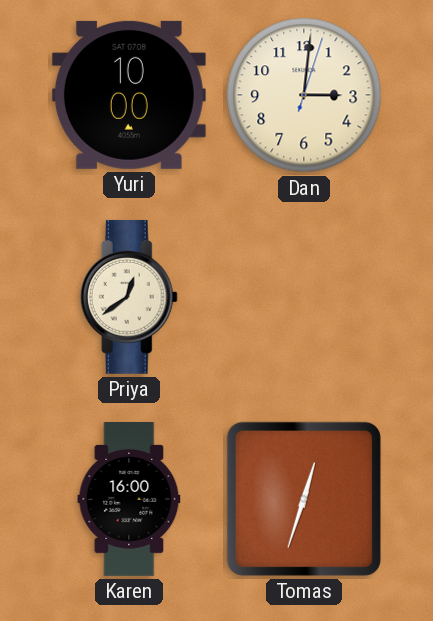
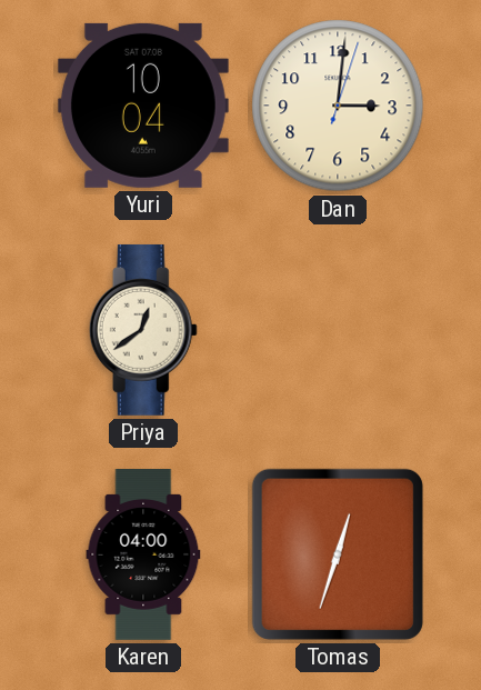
Yuri: 10:00 -> 10:04 (143, 106)
Karen: 16:00 -> 04:00 (143, 556)
